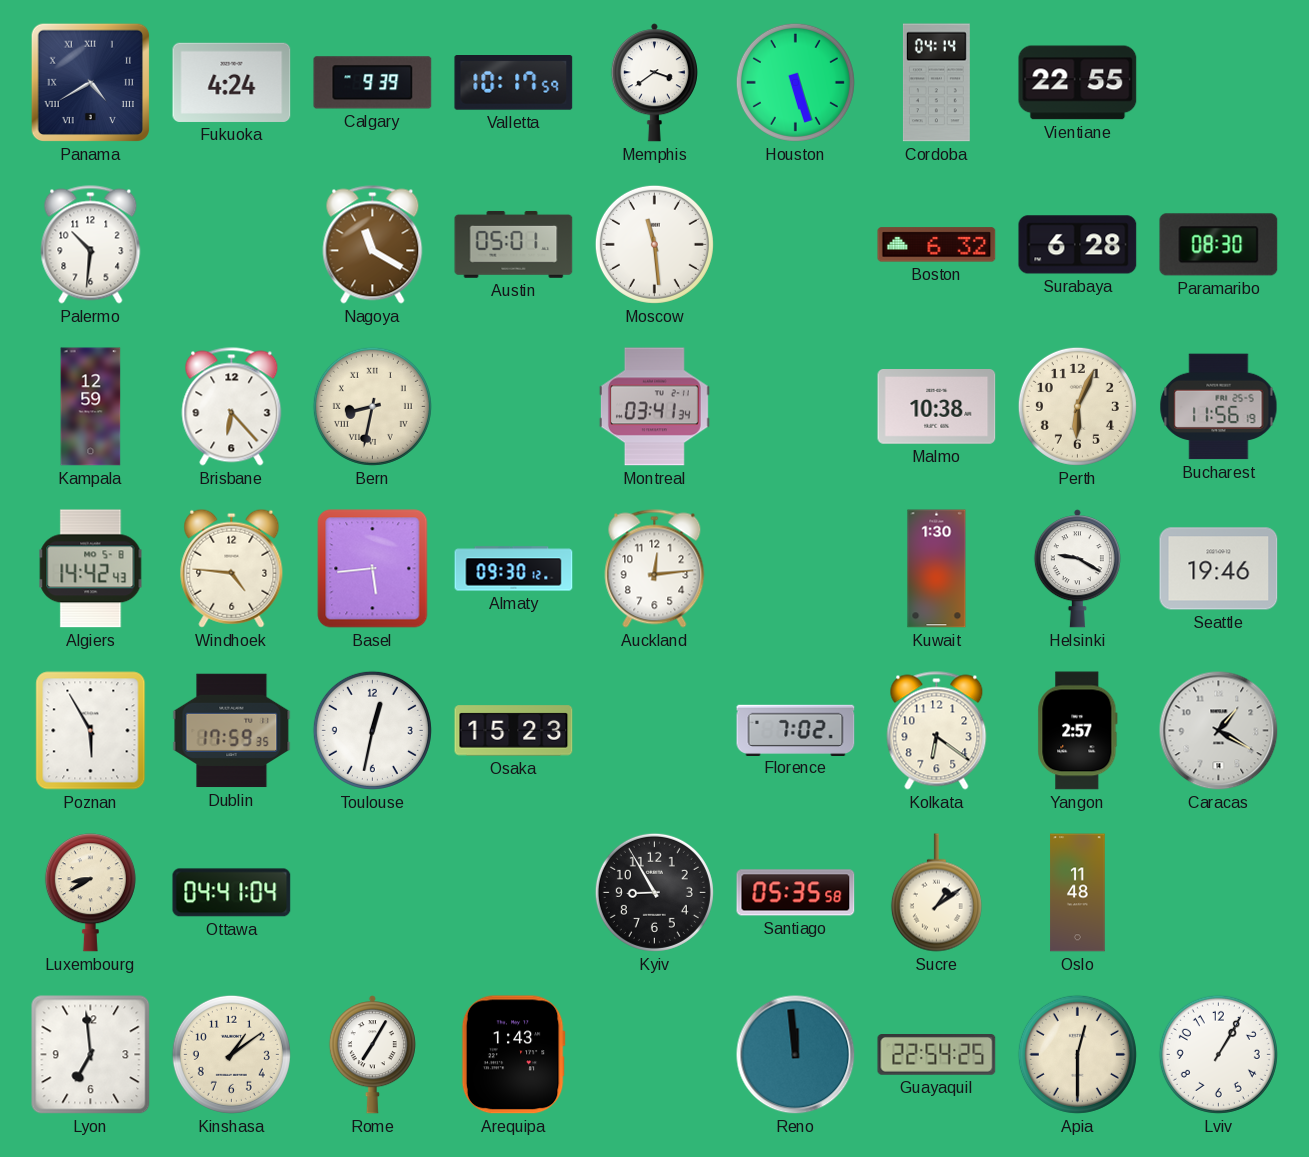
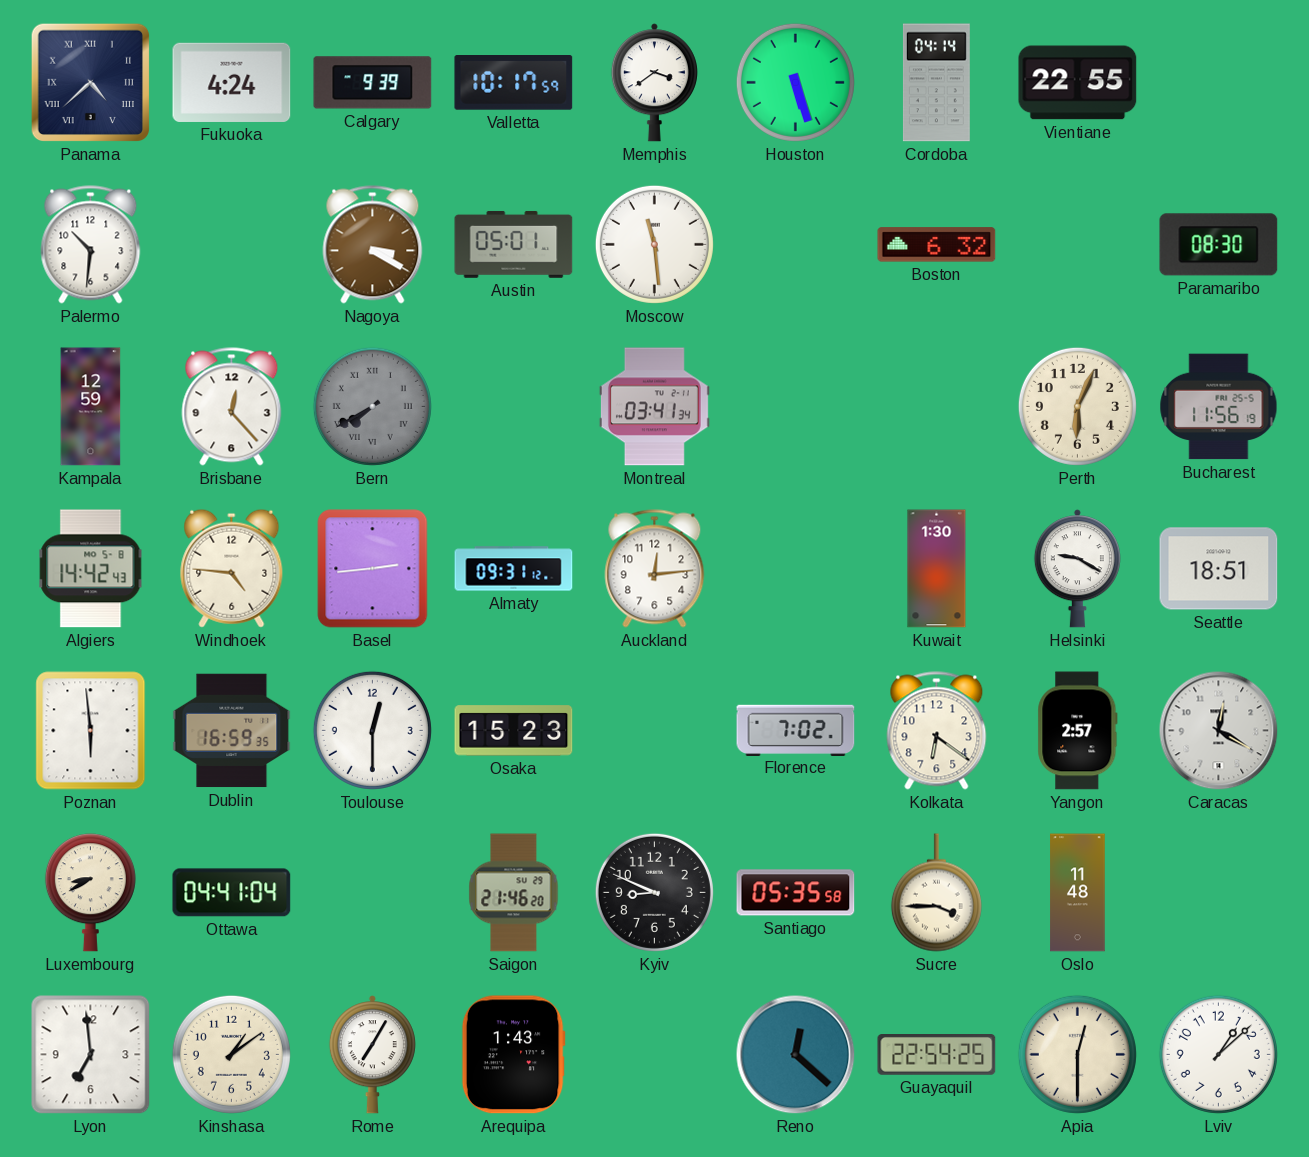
Panama: 4:40 -> 4:38 (90, 83)
Nagoya: 11:20 -> 3:20 (373, 245)
Surabaya: 6:28 -> none (1078, 245)
Brisbane: 6:23 -> 12:23 (232, 407)
Bern: 8:32 -> 7:40 (372, 406)
Bern dial: cream -> grey (372, 406)
Malmo: 10:38 -> none (937, 407)
Basel: 5:44 -> 2:44 (373, 569)
Almaty: 09:30 -> 09:31 (514, 569)
Seattle: 19:46 -> 18:51 (1219, 569)
Poznan: 5:55 -> 5:59 (91, 731)
Dublin: 17:59 -> 16:59 (232, 731)
Toulouse: 12:32 -> 12:30 (372, 730)
Caracas: 1:20 -> 12:20 (1219, 731)
Saigon: none -> 21:46 (514, 893)
Kyiv: 8:55 -> 8:49 (654, 892)
Sucre: 1:09 -> 3:45 (936, 893)
Reno: 11:59 -> 12:22 (796, 1055)
Lviv: 1:05 -> 1:08 (1218, 1054)
